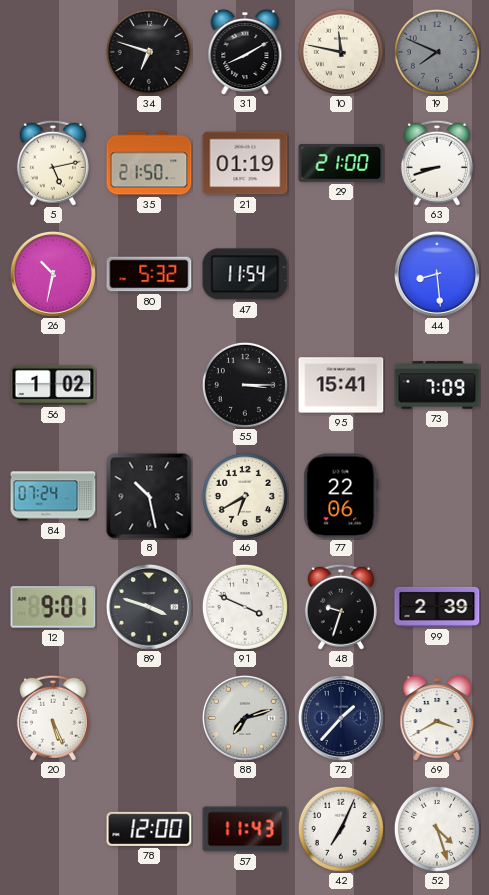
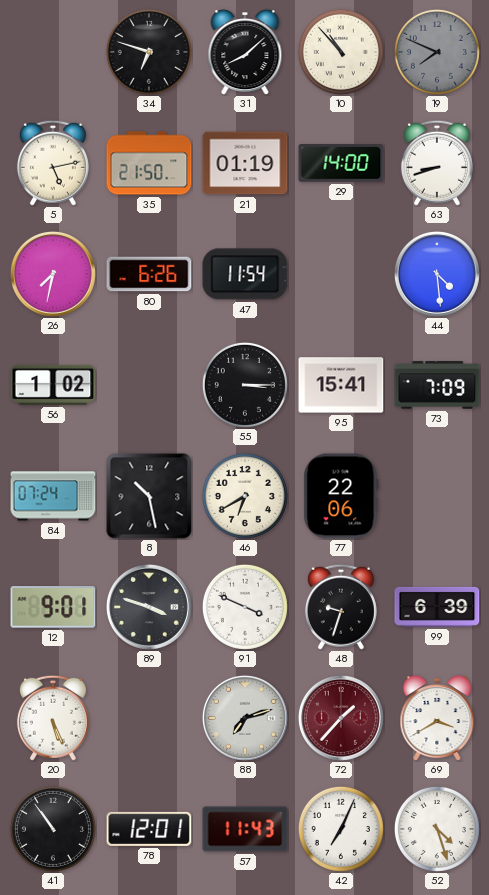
31: 8:10 -> 8:08 (245, 52)
10: 11:47 -> 10:53 (341, 52)
29: 21:00 -> 14:00 (341, 163)
26: 10:32 -> 7:32 (53, 274)
80: 5:32 -> 6:26 (149, 274)
44: 8:29 -> 4:29 (437, 274)
99: 2:39 -> 6:39 (437, 607)
72 dial: navy -> burgundy (341, 718)
41: none -> 10:54 (53, 829)
78: 12:00 -> 12:01 (149, 829)
